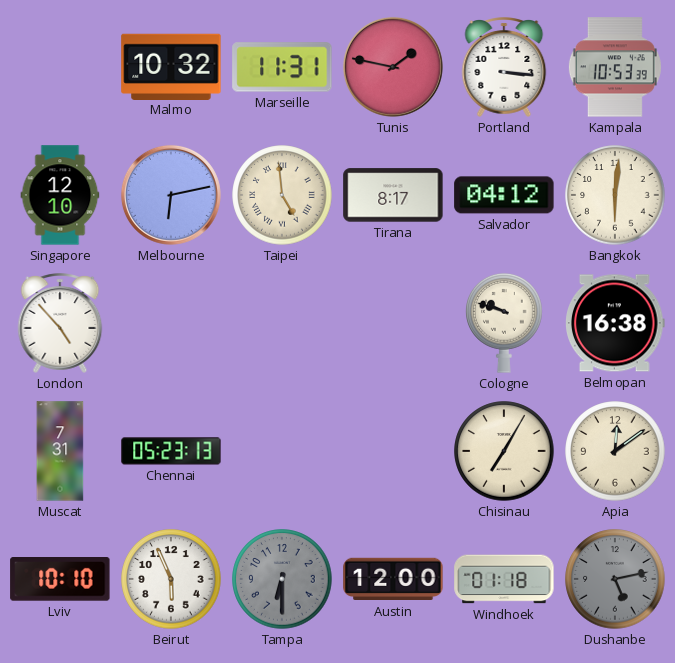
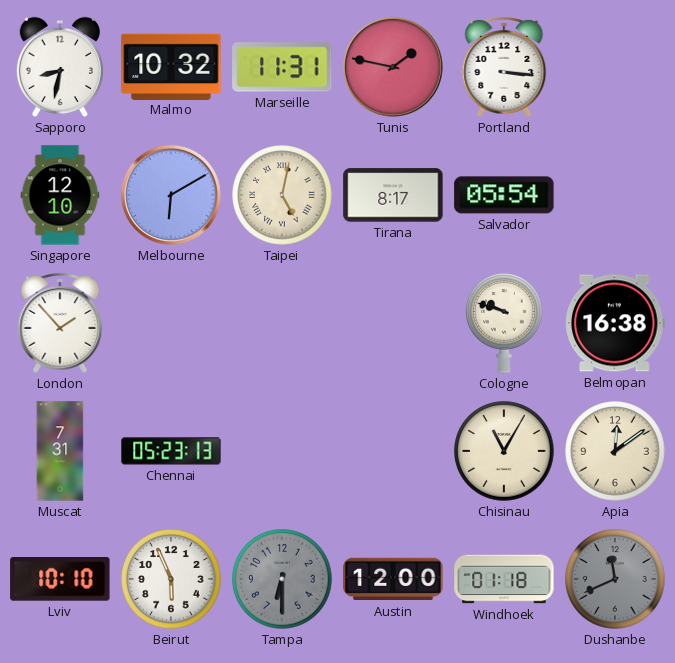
Sapporo: none -> 8:32 (60, 67)
Kampala: 10:53 -> none (615, 67)
Melbourne: 6:13 -> 6:10 (171, 195)
Taipei: 4:59 -> 5:02 (282, 195)
Salvador: 04:12 -> 05:54 (504, 195)
Bangkok: 6:01 -> none (615, 195)
London: 4:53 -> 1:53 (60, 323)
Chisinau: 7:05 -> 11:05 (504, 451)
Dushanbe: 5:13 -> 11:41 (615, 579)
